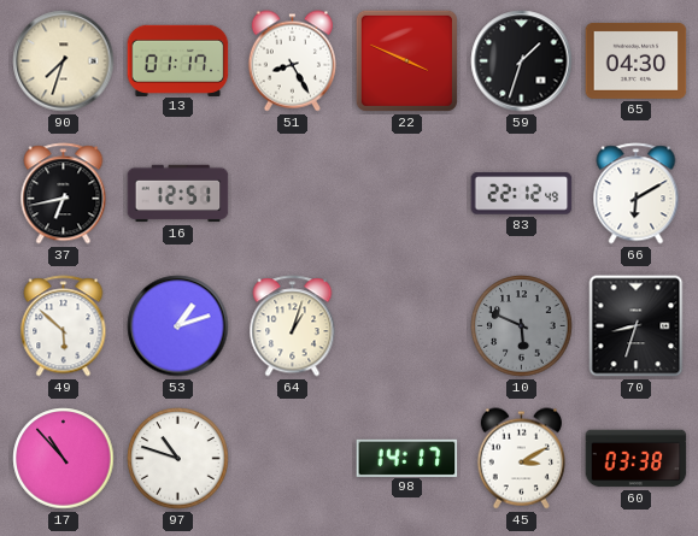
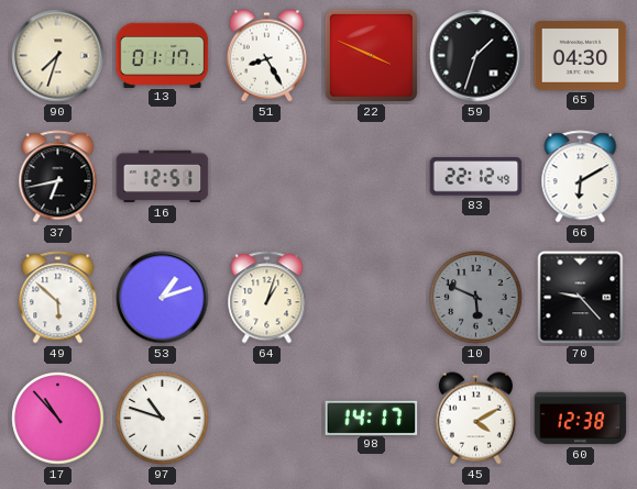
70: 8:33 -> 9:23 (581, 298)
45: 3:10 -> 4:10 (475, 419)
60: 03:38 -> 12:38 (581, 419)
